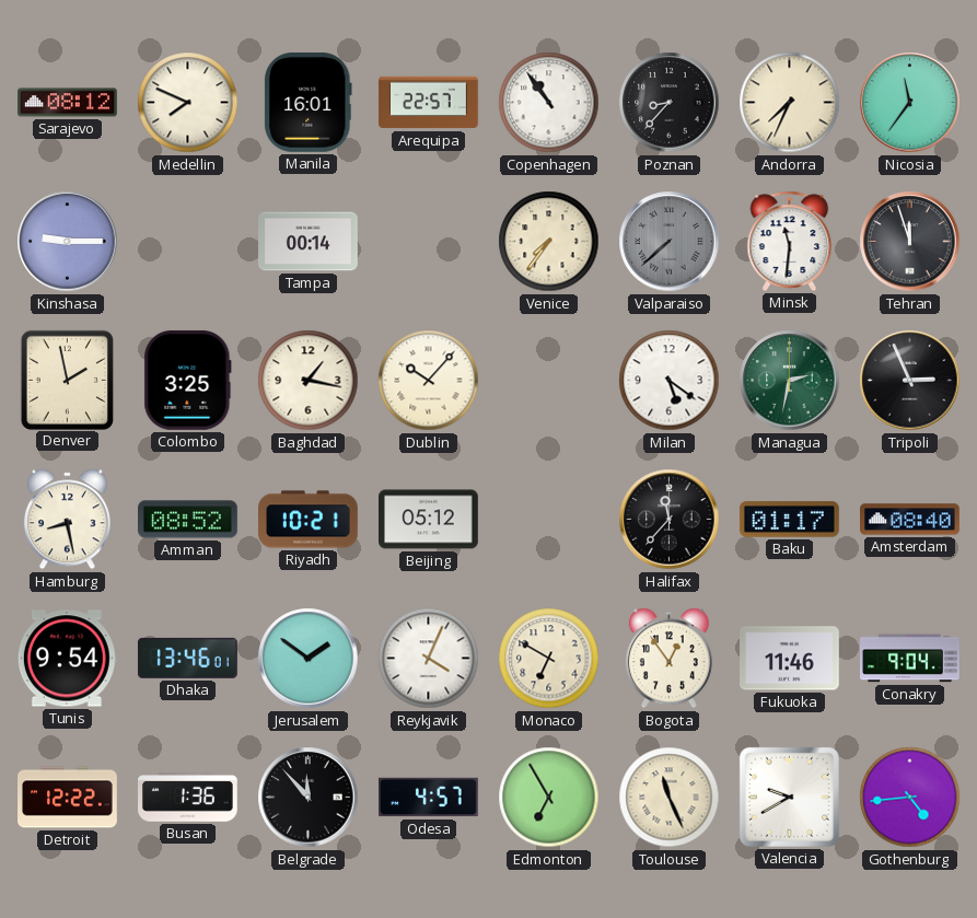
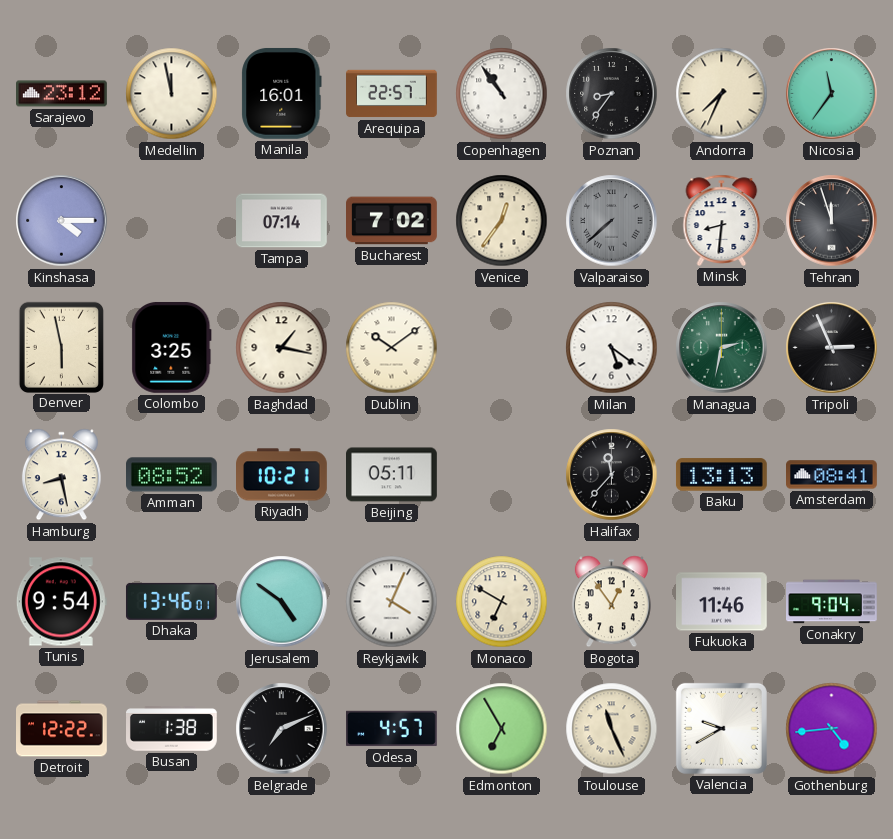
Sarajevo: 08:12 -> 23:12 (62, 94)
Medellin: 7:49 -> 11:58 (172, 94)
Poznan: 8:37 -> 8:36 (612, 94)
Kinshasa: 9:15 -> 4:15 (62, 221)
Tampa: 00:14 -> 07:14 (282, 221)
Bucharest: none -> 7:02 (392, 221)
Venice: 7:36 -> 12:36 (502, 221)
Minsk: 11:31 -> 8:31 (722, 220)
Denver: 1:58 -> 5:58 (61, 347)
Dublin: 10:07 -> 10:09 (392, 348)
Beijing: 05:12 -> 05:11 (392, 475)
Baku: 01:17 -> 13:13 (721, 475)
Amsterdam: 08:40 -> 08:41 (832, 475)
Jerusalem: 1:51 -> 4:51 (282, 602)
Busan: 1:36 -> 1:38 (172, 729)
Belgrade: 11:53 -> 7:11 (282, 729)
